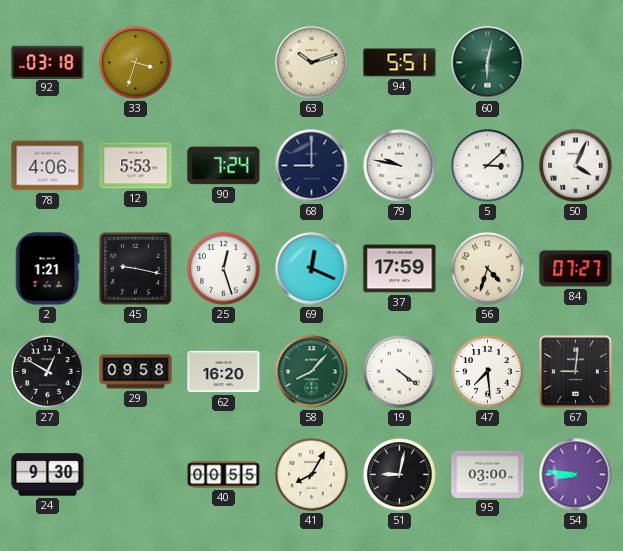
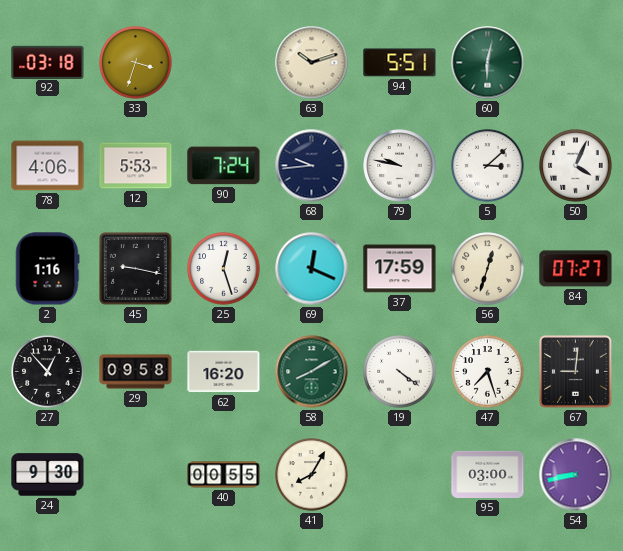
68: 9:00 -> 9:44 (312, 166)
2: 1:21 -> 1:16 (47, 269)
56: 4:33 -> 12:33 (488, 269)
27: 12:50 -> 12:53 (48, 372)
58: 8:07 -> 8:10 (312, 372)
47: 7:29 -> 7:27 (488, 372)
51: 9:02 -> none (400, 475)
54: 8:46 -> 8:43 (576, 475)
